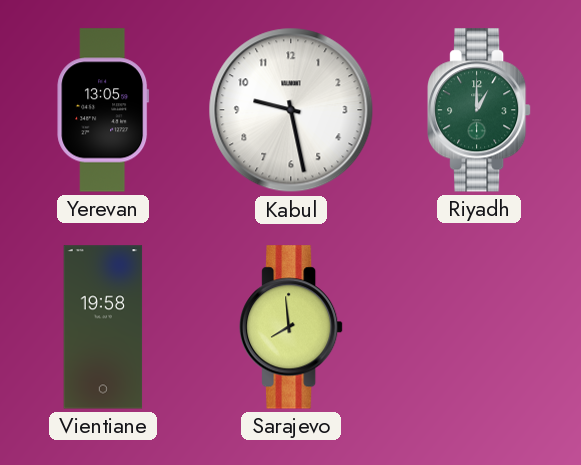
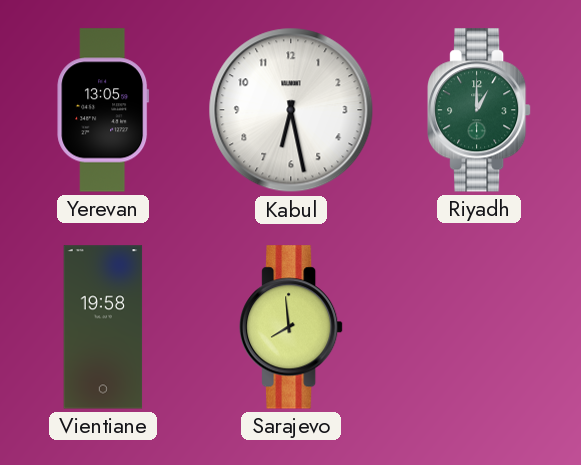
Kabul: 9:28 -> 6:28 (291, 110)
